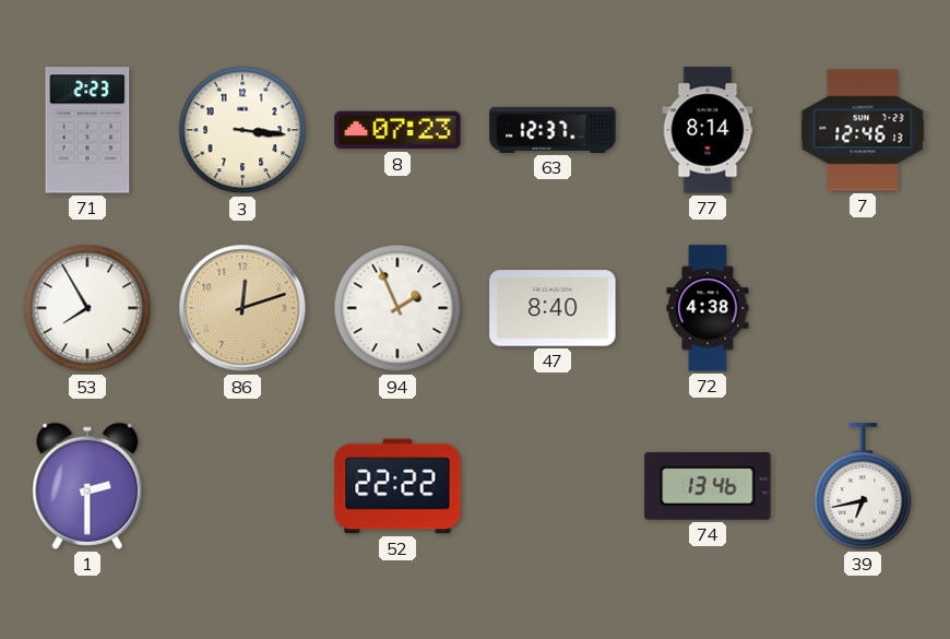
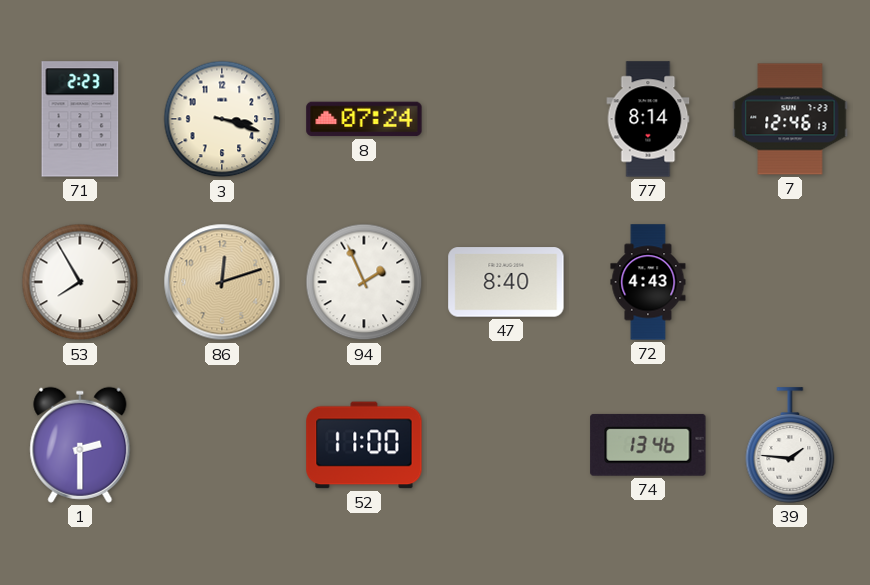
3: 3:16 -> 3:18 (222, 119)
8: 07:23 -> 07:24 (364, 119)
63: 12:37 -> none (553, 130)
72: 4:38 -> 4:43 (648, 282)
52: 22:22 -> 11:00 (364, 445)
39: 6:43 -> 1:46 (790, 445)
